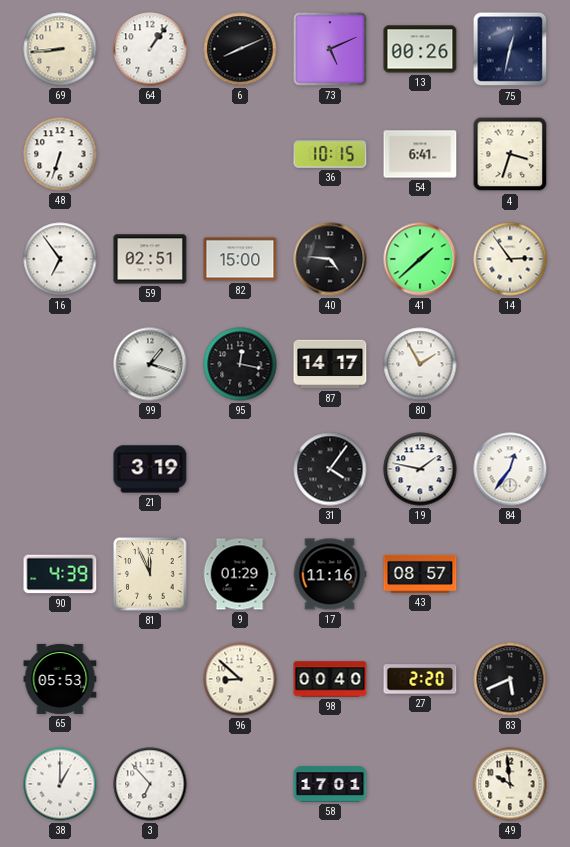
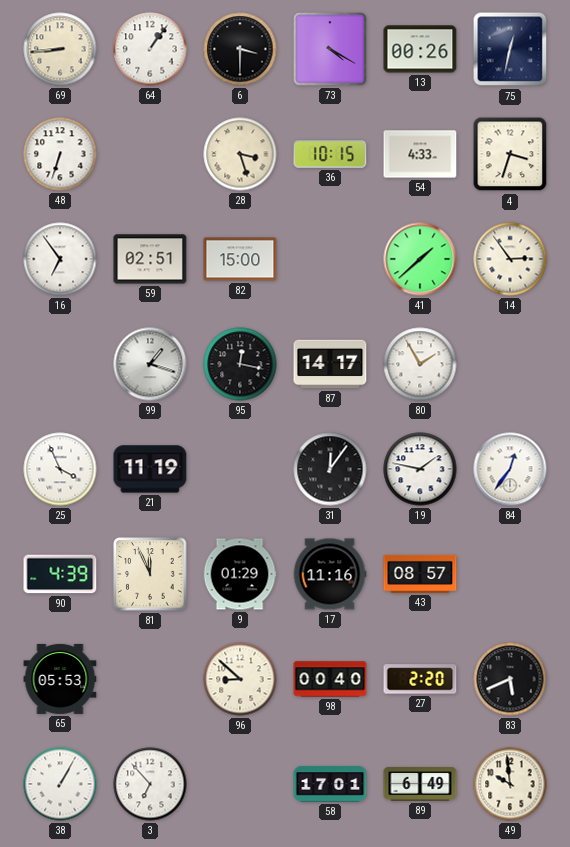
6: 8:11 -> 3:30 (240, 49)
73: 5:11 -> 4:20 (330, 49)
28: none -> 3:27 (240, 154)
54: 6:41 -> 4:33 (420, 154)
40: 4:46 -> none (330, 259)
25: none -> 3:56 (60, 469)
21: 3:19 -> 11:19 (150, 469)
31: 4:06 -> 12:06 (330, 469)
38: 1:00 -> 1:05 (60, 784)
89: none -> 6:49 (420, 784)
